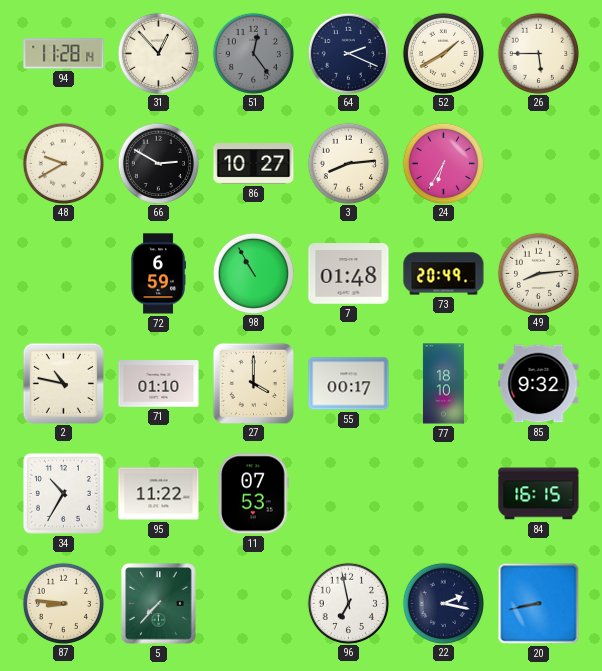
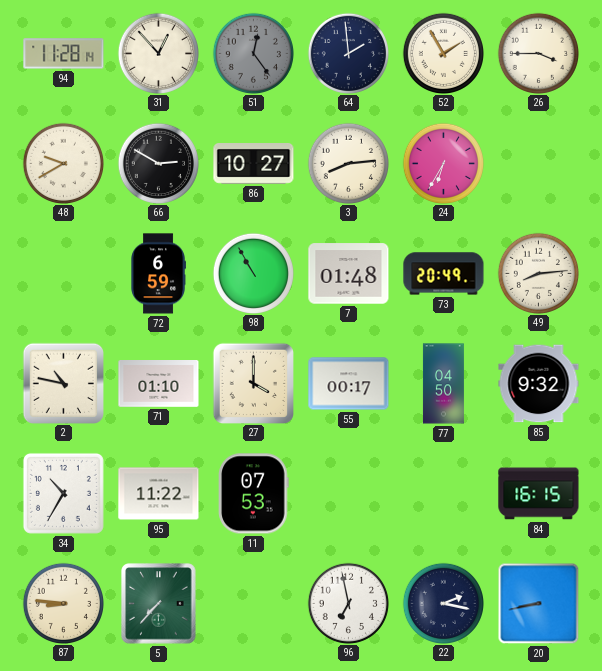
64: 2:19 -> 1:59 (348, 53)
52: 1:40 -> 1:55 (443, 53)
26: 5:45 -> 3:45 (538, 53)
77: 18:10 -> 04:50 (443, 384)
